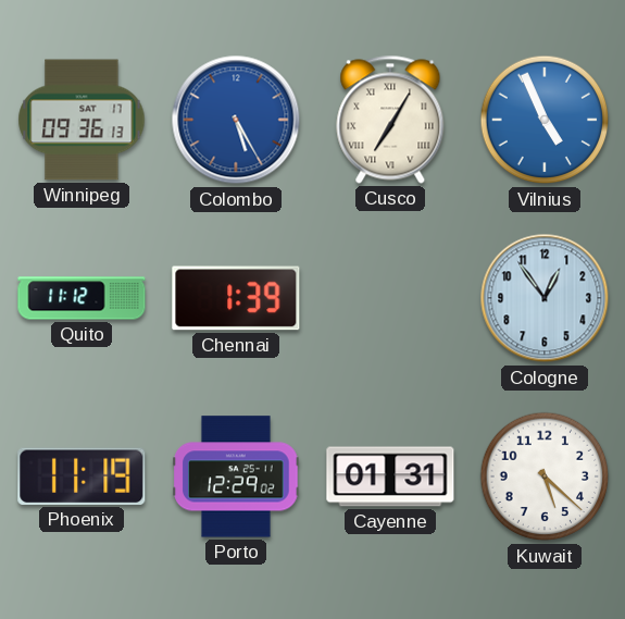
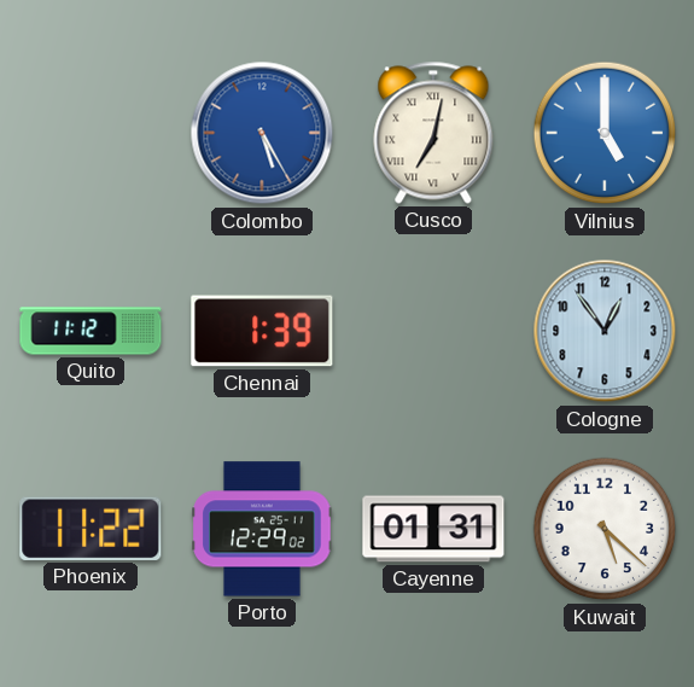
Winnipeg: 09:36 -> none (82, 120)
Cusco: 7:05 -> 7:02 (433, 133)
Vilnius: 4:56 -> 5:00 (605, 133)
Phoenix: 11:19 -> 11:22 (91, 529)
